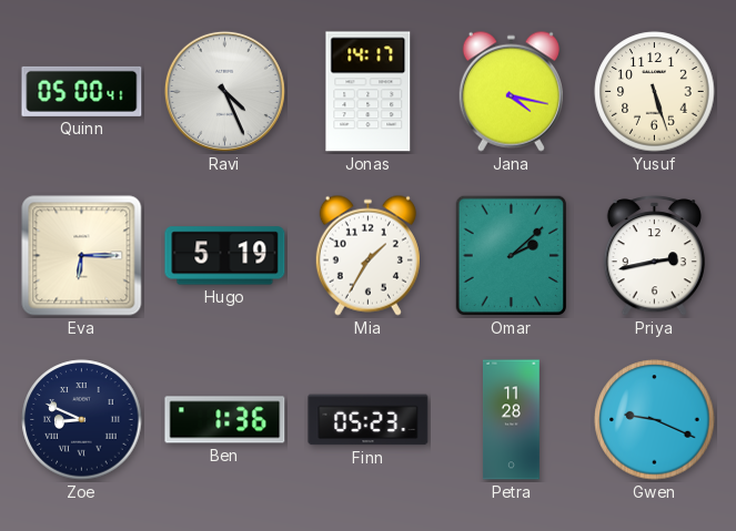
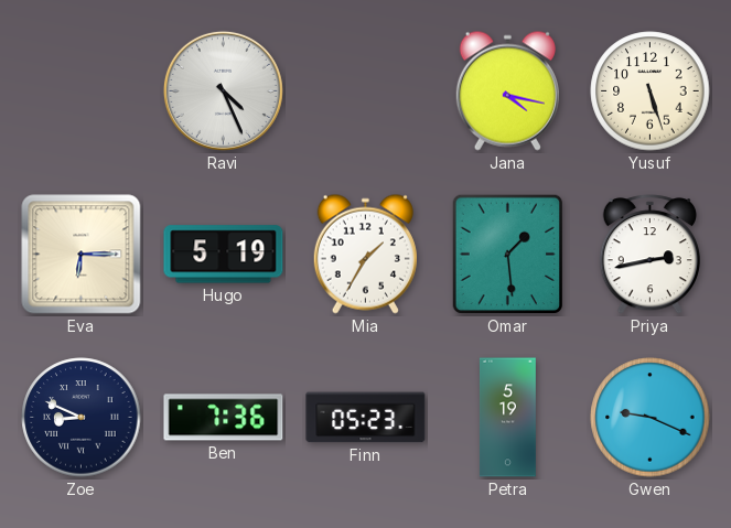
Quinn: 05:00 -> none (82, 91)
Jonas: 14:17 -> none (369, 92)
Omar: 2:08 -> 1:29 (507, 255)
Ben: 1:36 -> 7:36 (224, 418)
Petra: 11:28 -> 5:19 (507, 418)
